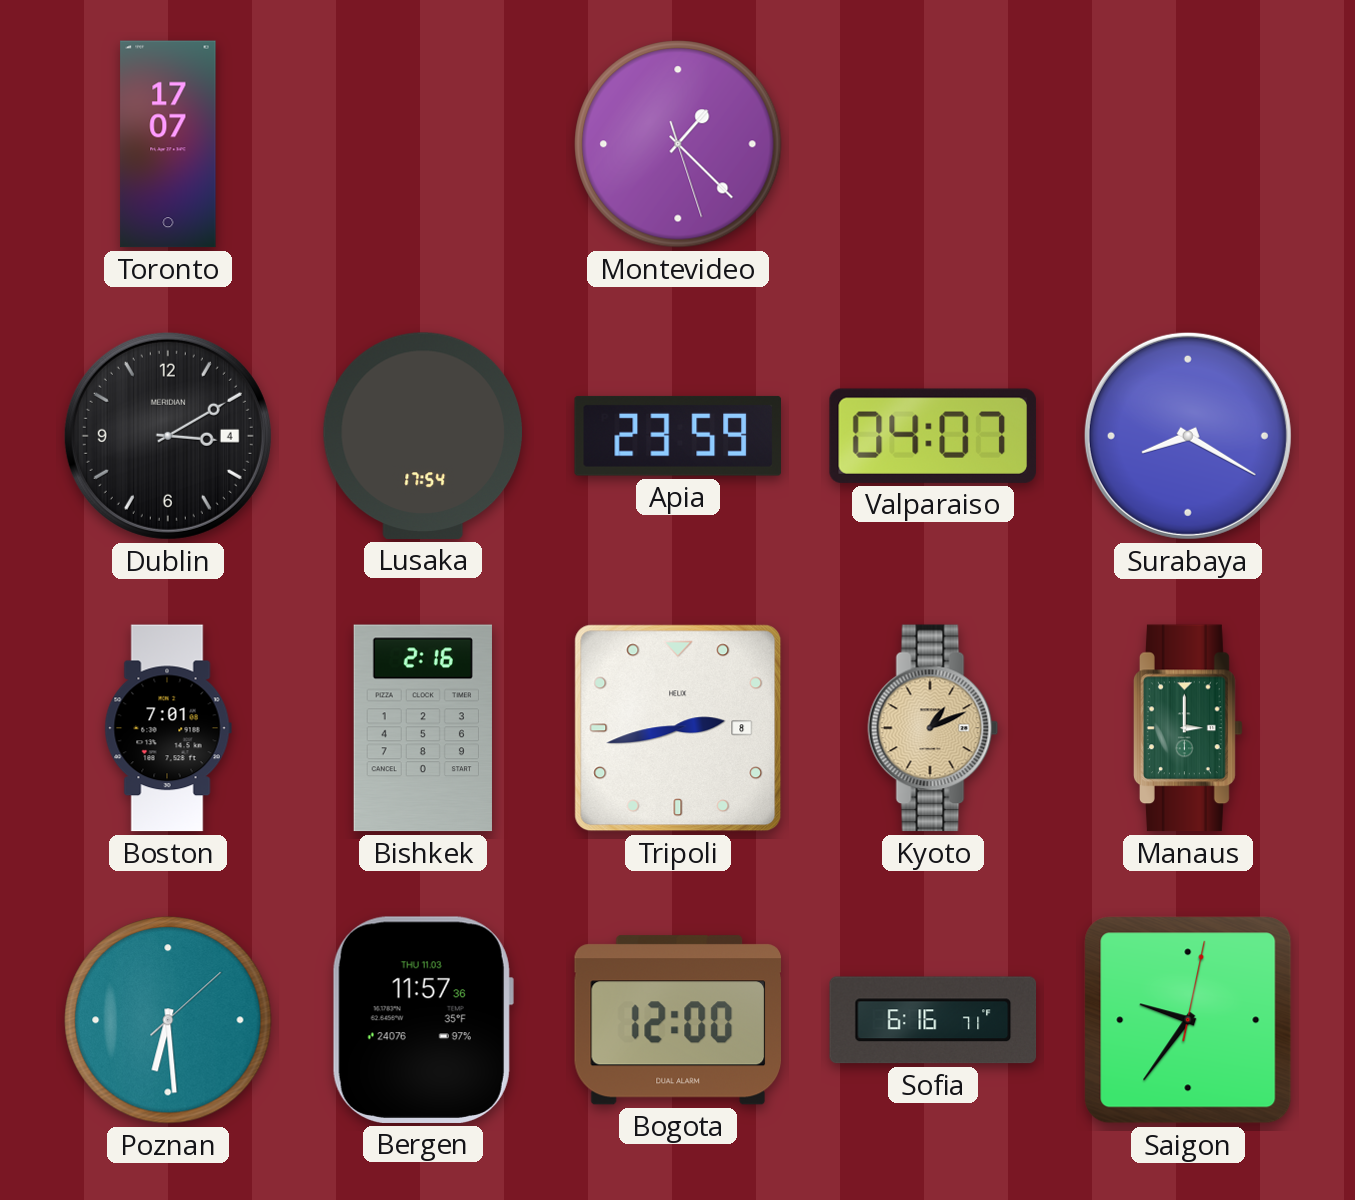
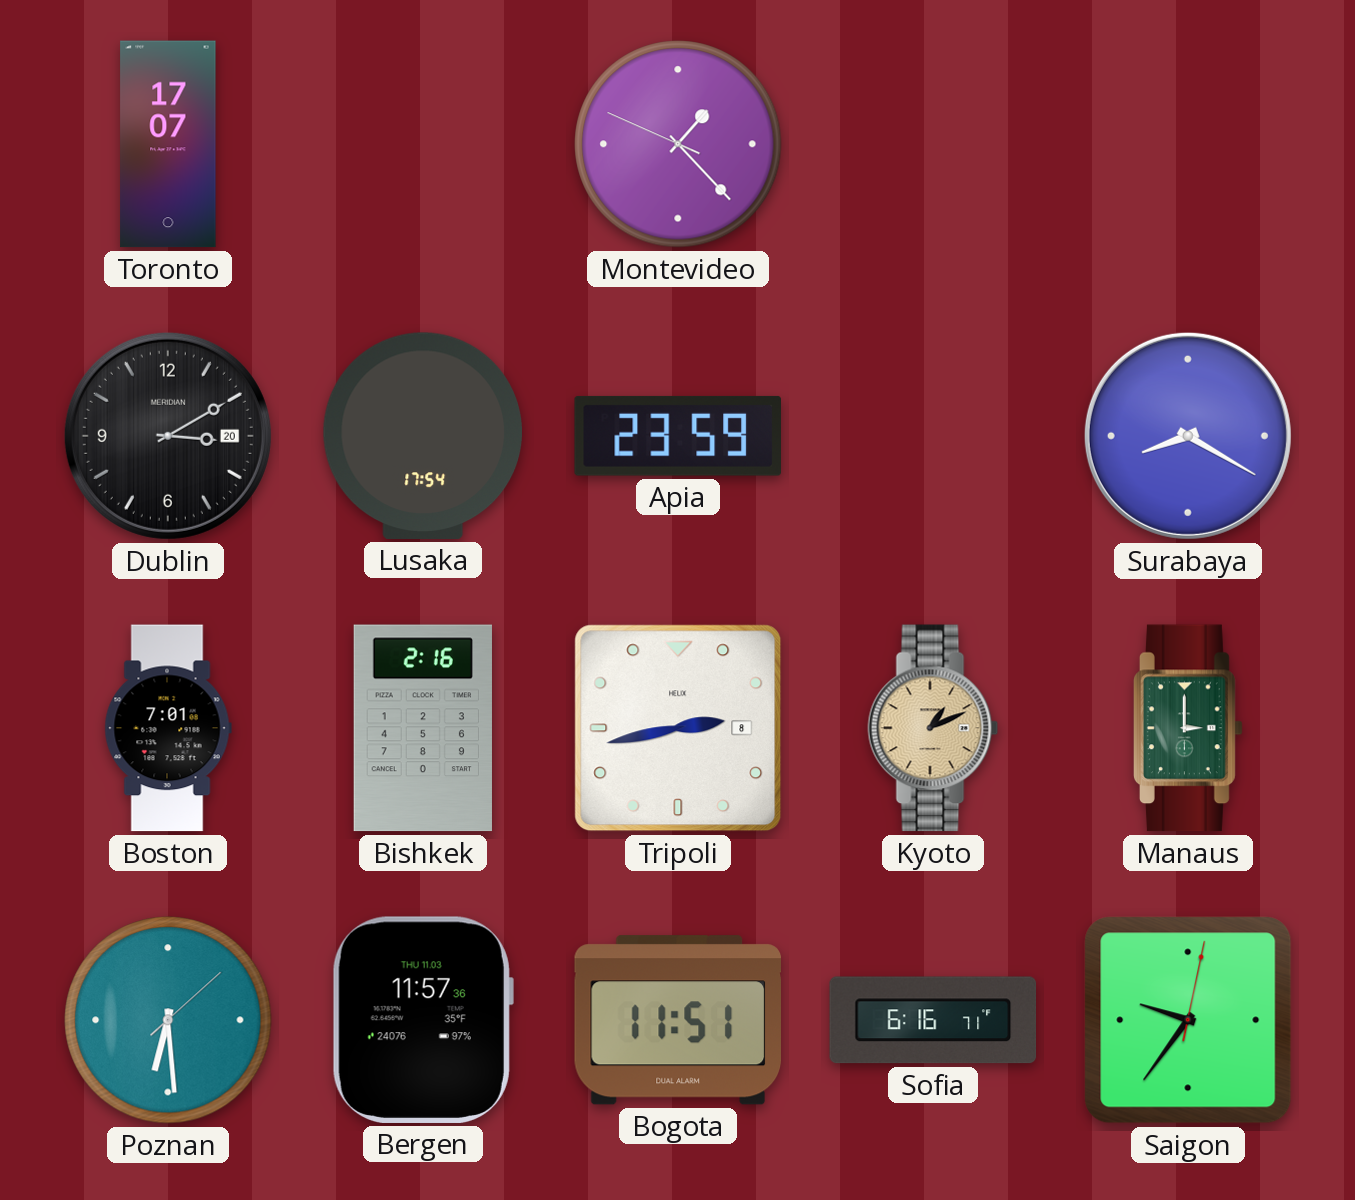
Montevideo: 1:22:27 -> 1:22:49 (678, 144)
Dublin date: 4 -> 20 (168, 436)
Valparaiso: 04:07 -> none (933, 436)
Bogota: 12:00 -> 11:51 (677, 1020)
